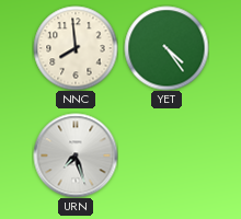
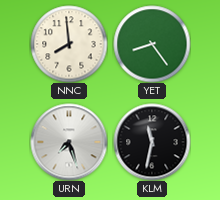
YET: 4:24 -> 8:24 (152, 44)
KLM: none -> 11:32 (152, 142)
